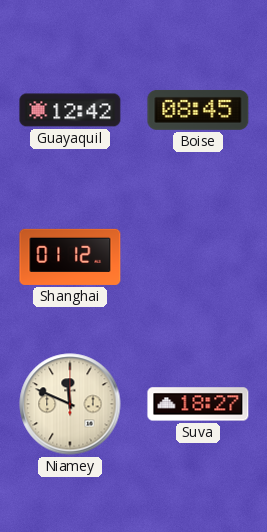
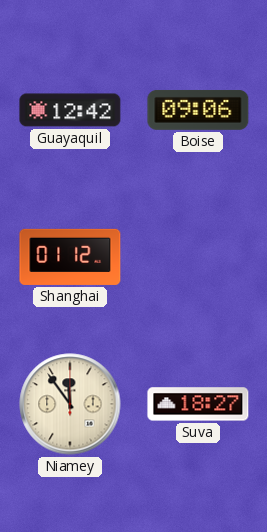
Boise: 08:45 -> 09:06 (198, 110)
Niamey: 11:49 -> 11:54 (70, 404)
